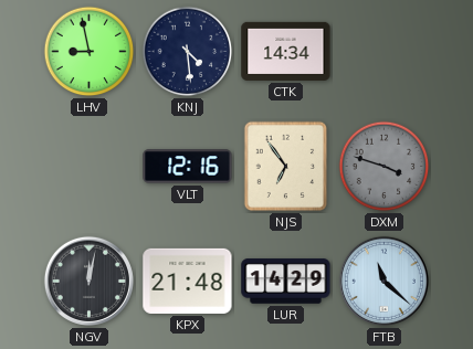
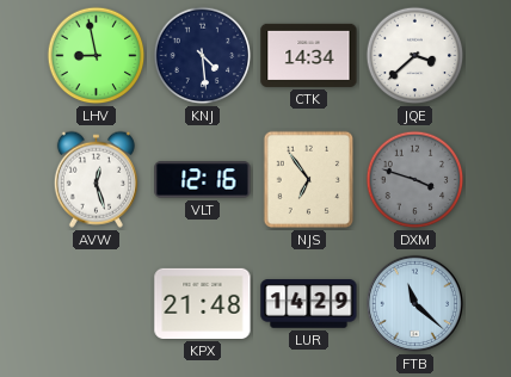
JQE: none -> 3:38 (415, 56)
AVW: none -> 12:27 (96, 179)
NGV: 12:02 -> none (88, 281)
